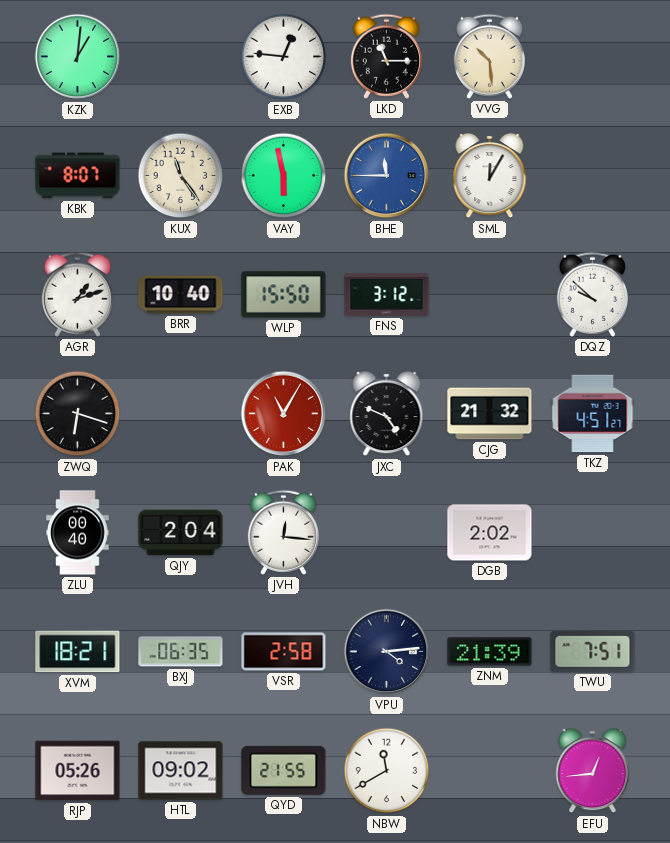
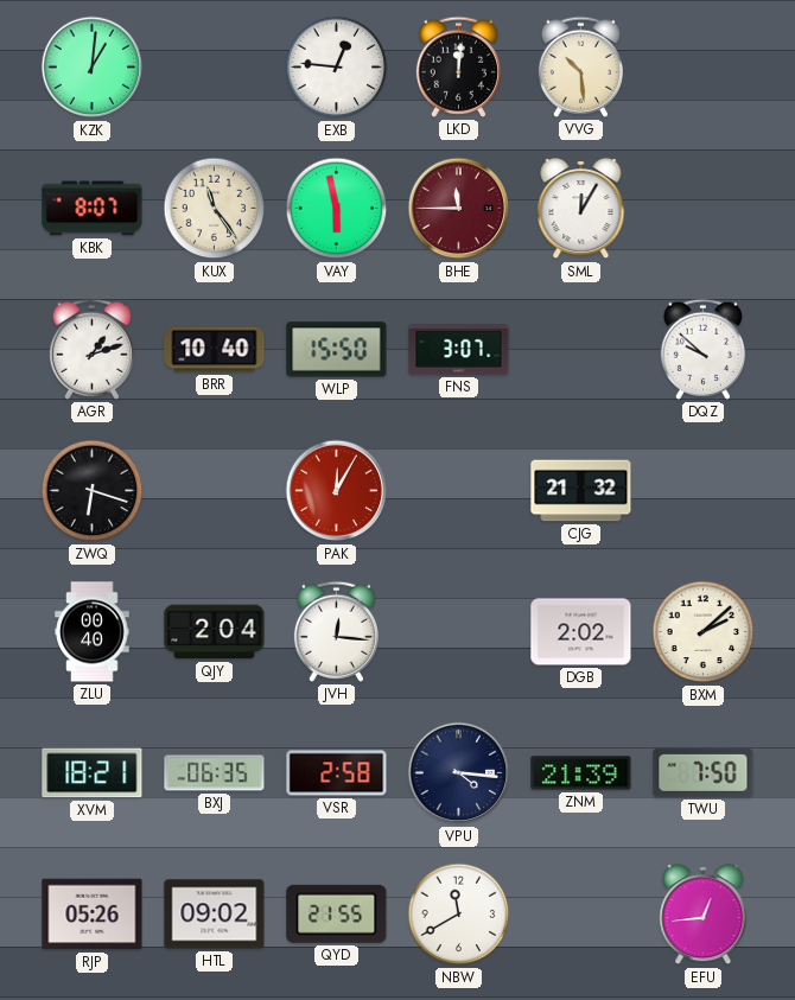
LKD: 11:15 -> 12:01 (458, 66)
BHE dial: blue -> burgundy (459, 209)
FNS: 3:12 -> 3:07 (459, 350)
PAK: 11:05 -> 12:05 (337, 491)
JXC: 4:49 -> none (387, 414)
TKZ: 4:51 -> none (593, 414)
BXM: none -> 2:08 (704, 632)
VPU: 4:14 -> 4:16 (459, 773)
TWU: 7:51 -> 7:50 (704, 772)
